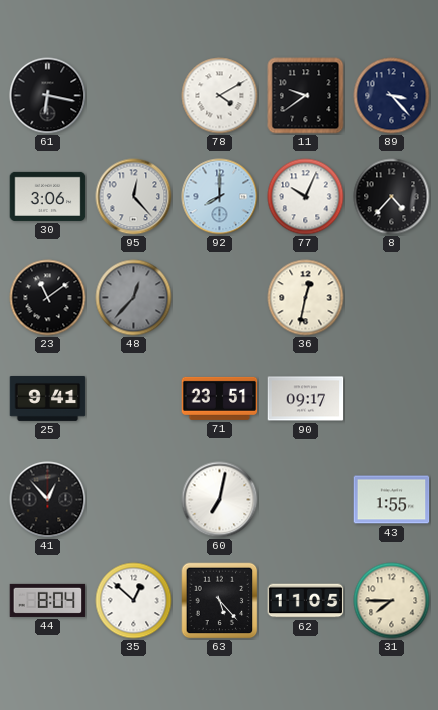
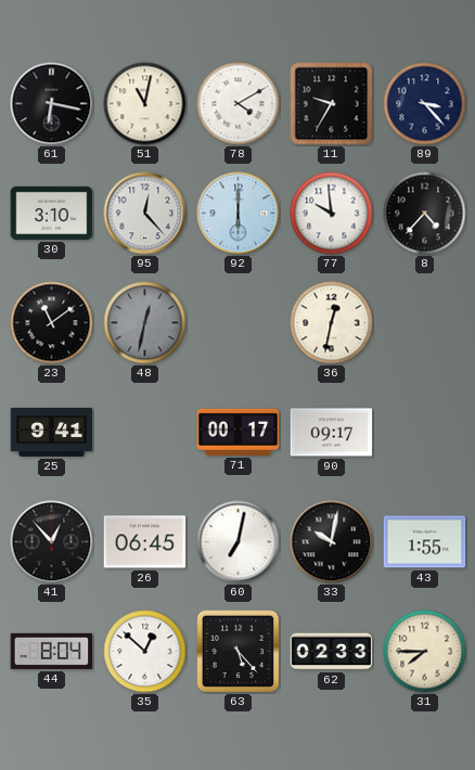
51: none -> 11:02 (145, 104)
11: 9:39 -> 9:35 (332, 104)
30: 3:06 -> 3:10 (52, 213)
92: 8:00 -> 6:00 (239, 214)
77: 10:04 -> 9:59 (332, 214)
48: 12:37 -> 12:32 (145, 323)
71: 23:51 -> 00:17 (239, 432)
26: none -> 06:45 (145, 542)
33: none -> 10:02 (332, 542)
62: 11:05 -> 02:33 (332, 652)
